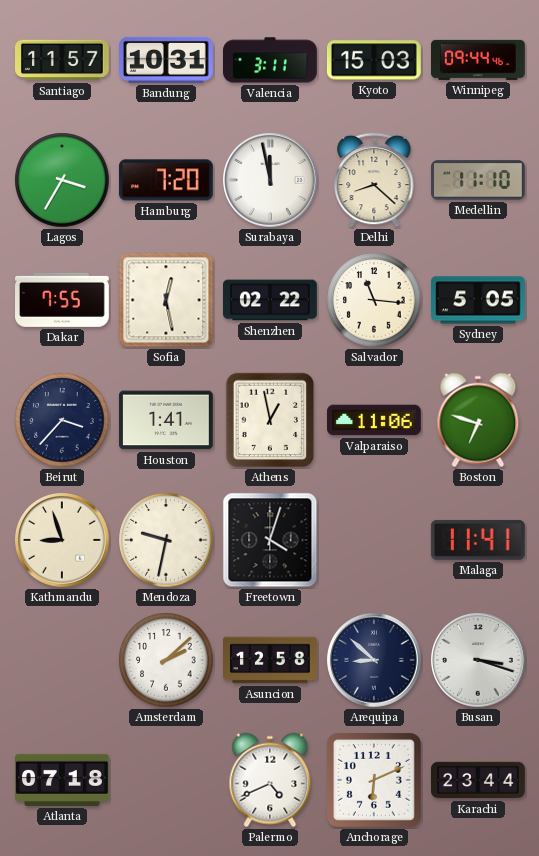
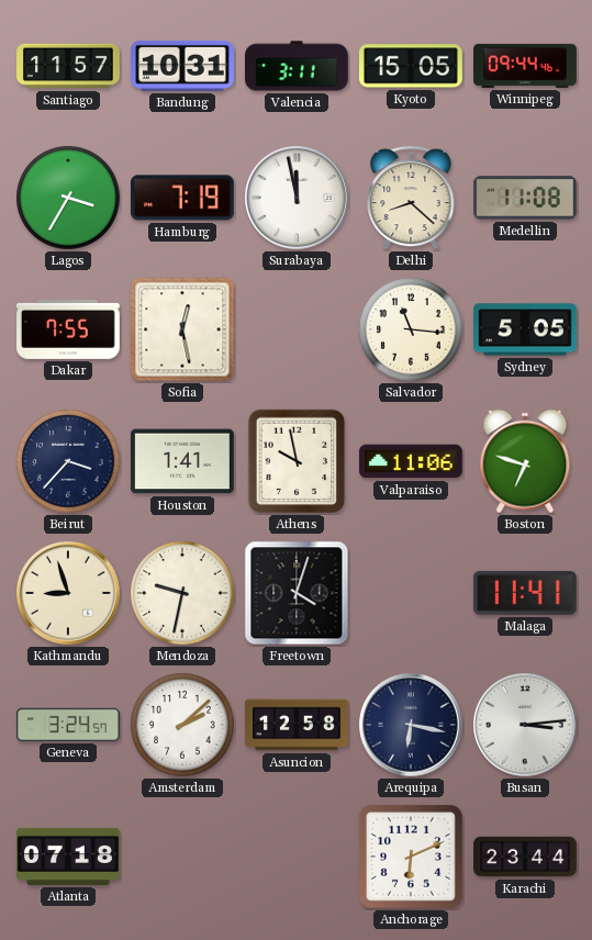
Kyoto: 15:03 -> 15:05 (411, 66)
Hamburg: 7:20 -> 7:19 (182, 198)
Medellin: 11:10 -> 11:08 (526, 198)
Shenzhen: 02:22 -> none (271, 300)
Athens: 12:58 -> 9:58 (297, 461)
Geneva: none -> 3:24 (68, 725)
Arequipa: 8:52 -> 6:17 (412, 726)
Busan: 3:18 -> 3:14 (526, 726)
Palermo: 4:41 -> none (270, 780)
